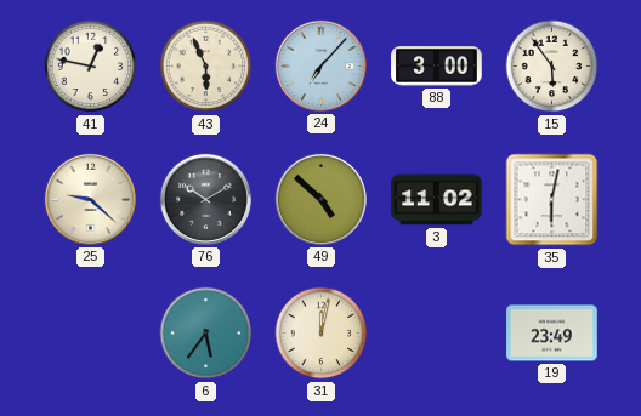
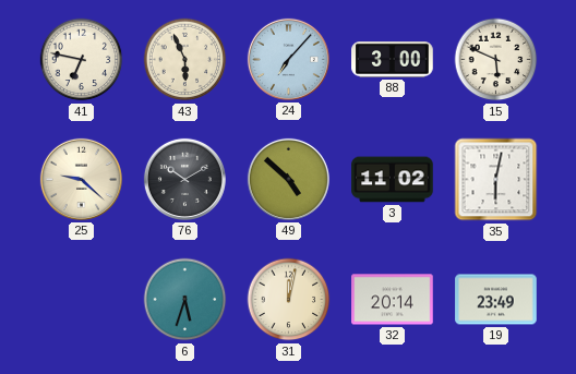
41: 12:47 -> 6:47 (82, 60)
15: 5:54 -> 5:49 (496, 60)
6: 5:36 -> 5:33 (185, 300)
32: none -> 20:14 (393, 300)
